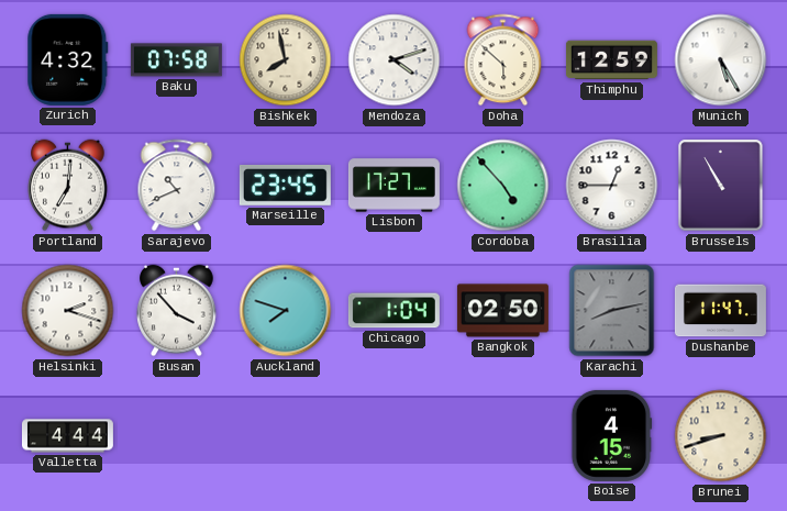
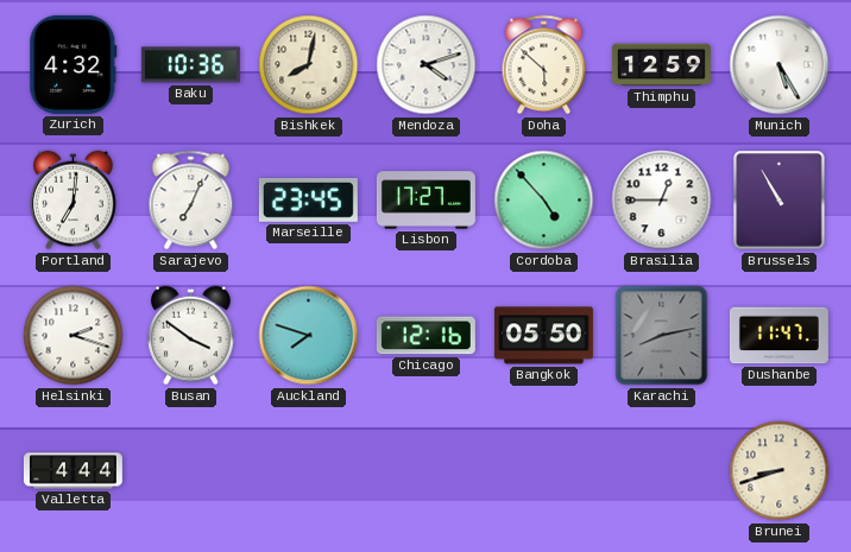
Baku: 07:58 -> 10:36 (190, 65)
Bishkek: 7:58 -> 8:02 (309, 65)
Sarajevo: 10:41 -> 7:04 (191, 201)
Busan: 3:53 -> 3:51 (191, 336)
Chicago: 1:04 -> 12:16 (425, 336)
Bangkok: 02:50 -> 05:50 (543, 336)
Boise: 4:15 -> none (612, 435)
